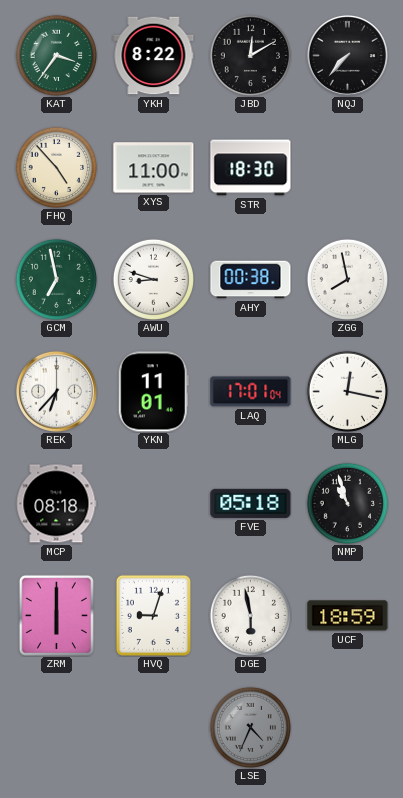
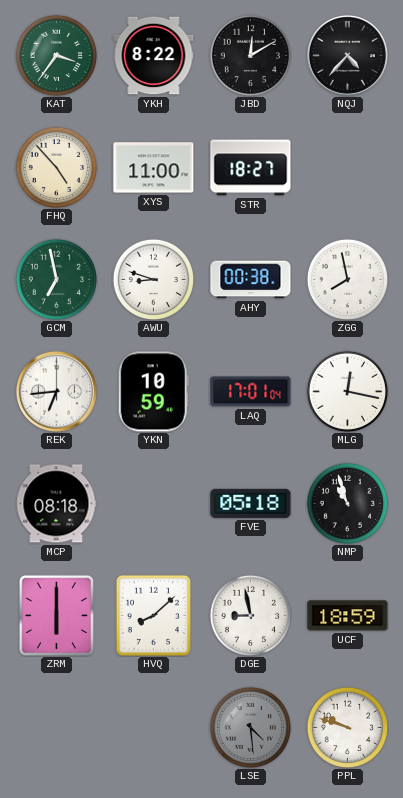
NQJ: 7:37 -> 4:37 (347, 55)
STR: 18:30 -> 18:27 (251, 168)
REK: 6:37 -> 6:44 (56, 391)
YKN: 11:01 -> 10:59 (153, 392)
HVQ: 9:03 -> 8:08 (153, 615)
DGE: 5:58 -> 8:58 (250, 615)
LSE: 4:34 -> 4:29 (250, 727)
PPL: none -> 9:48 (347, 727)
